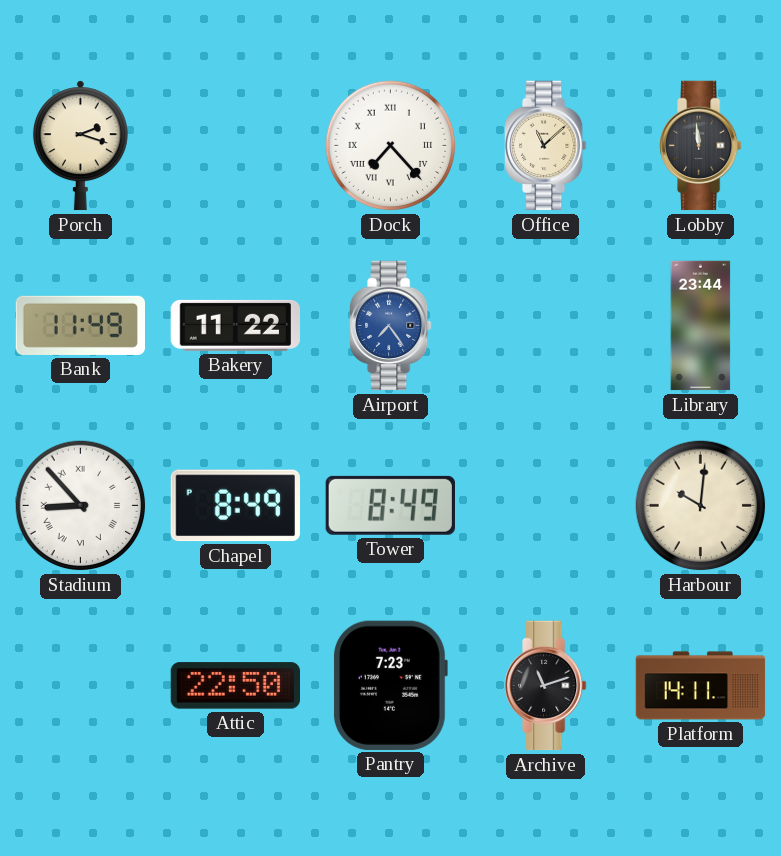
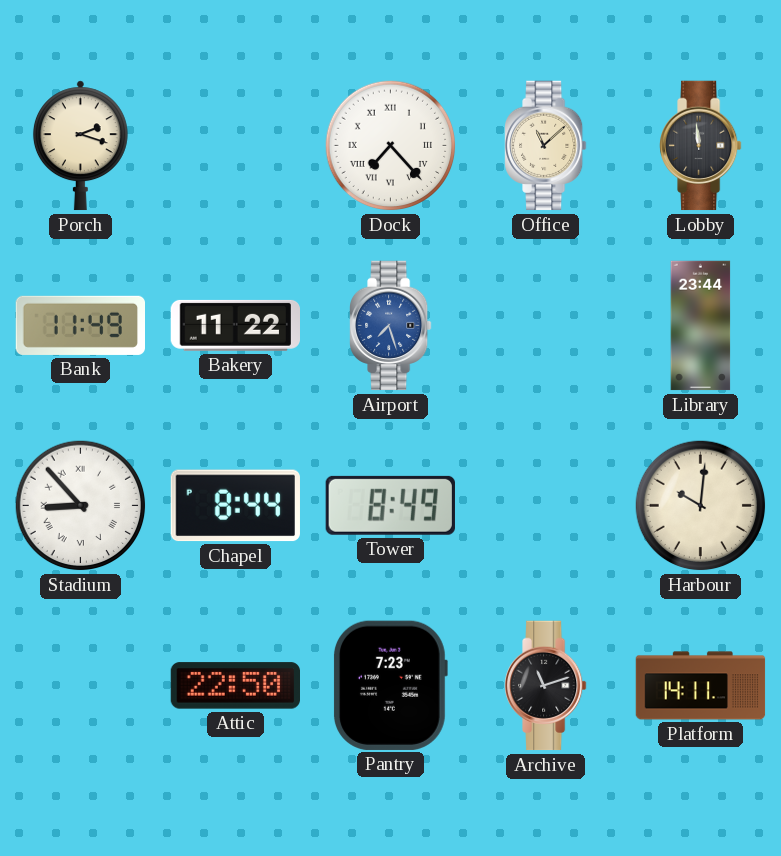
Airport: 7:24 -> 7:27 (391, 326)
Chapel: 8:49 -> 8:44 (235, 506)
